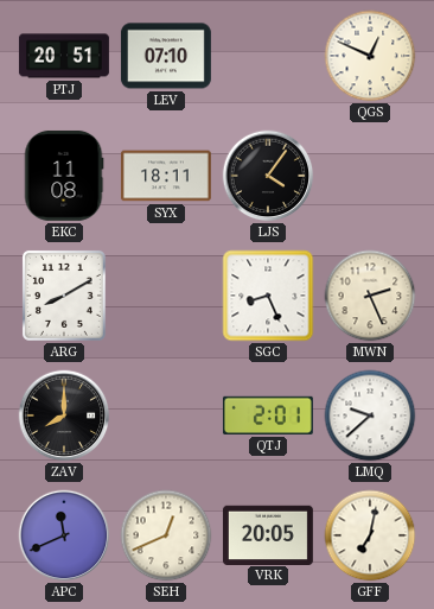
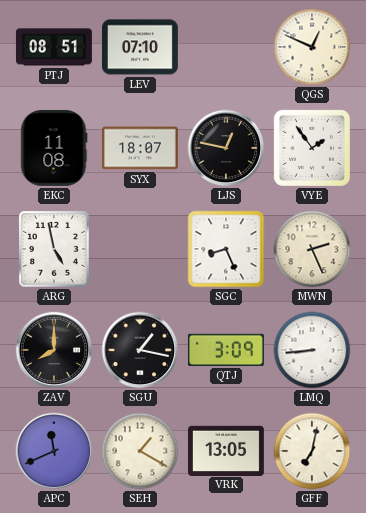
PTJ: 20:51 -> 08:51 (54, 47)
SYX: 18:11 -> 18:07 (140, 148)
LJS: 4:06 -> 12:47 (226, 148)
VYE: none -> 1:54 (312, 148)
ARG: 8:10 -> 4:58 (54, 249)
SGU: none -> 1:17 (140, 350)
QTJ: 2:01 -> 3:09 (226, 350)
LMQ: 9:38 -> 8:44 (312, 350)
SEH: 12:41 -> 1:20 (140, 451)
VRK: 20:05 -> 13:05 (226, 450)
